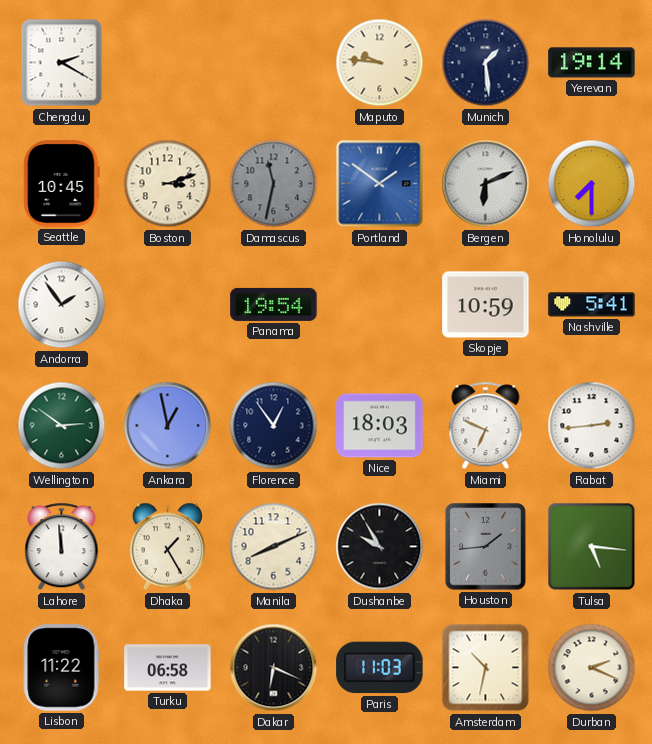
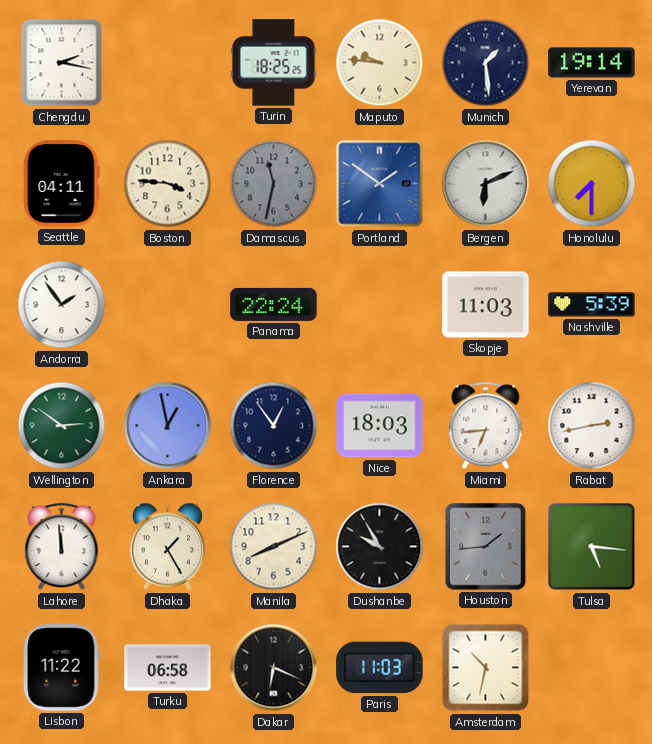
Chengdu: 2:20 -> 2:17 (62, 63)
Turin: none -> 18:25 (274, 63)
Seattle: 10:45 -> 04:11 (62, 184)
Boston: 3:12 -> 3:46 (168, 184)
Panama: 19:54 -> 22:24 (274, 304)
Skopje: 10:59 -> 11:03 (486, 305)
Nashville: 5:41 -> 5:39 (592, 305)
Miami: 6:49 -> 6:44 (486, 426)
Rabat: 2:44 -> 2:43 (592, 426)
Durban: 2:19 -> none (592, 668)
